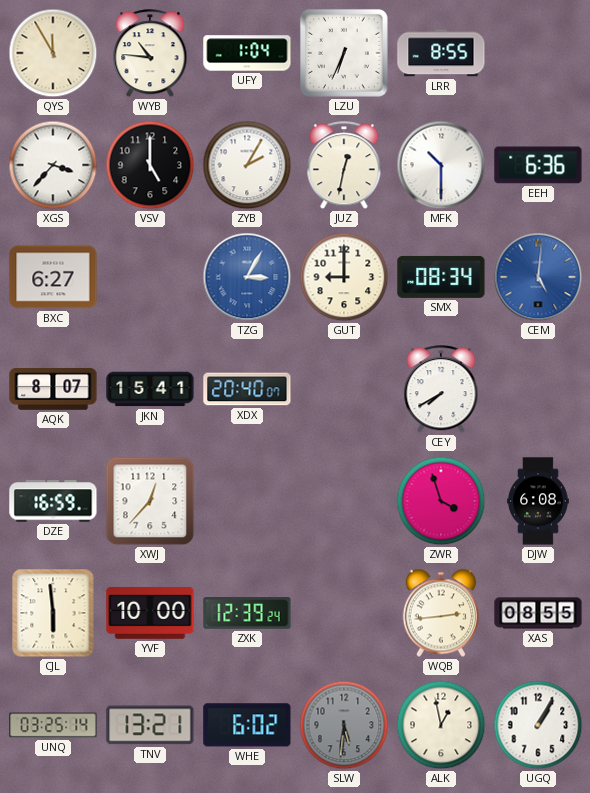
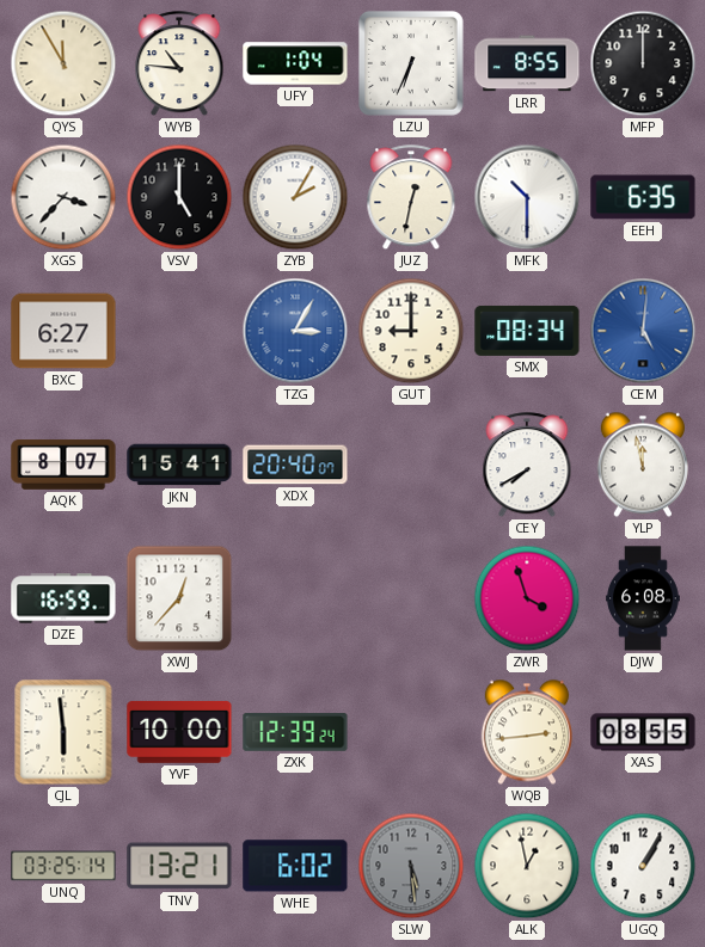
MFP: none -> 12:00 (643, 63)
EEH: 6:36 -> 6:35 (643, 197)
YLP: none -> 11:58 (643, 465)
SLW: 5:31 -> 5:29 (411, 866)
